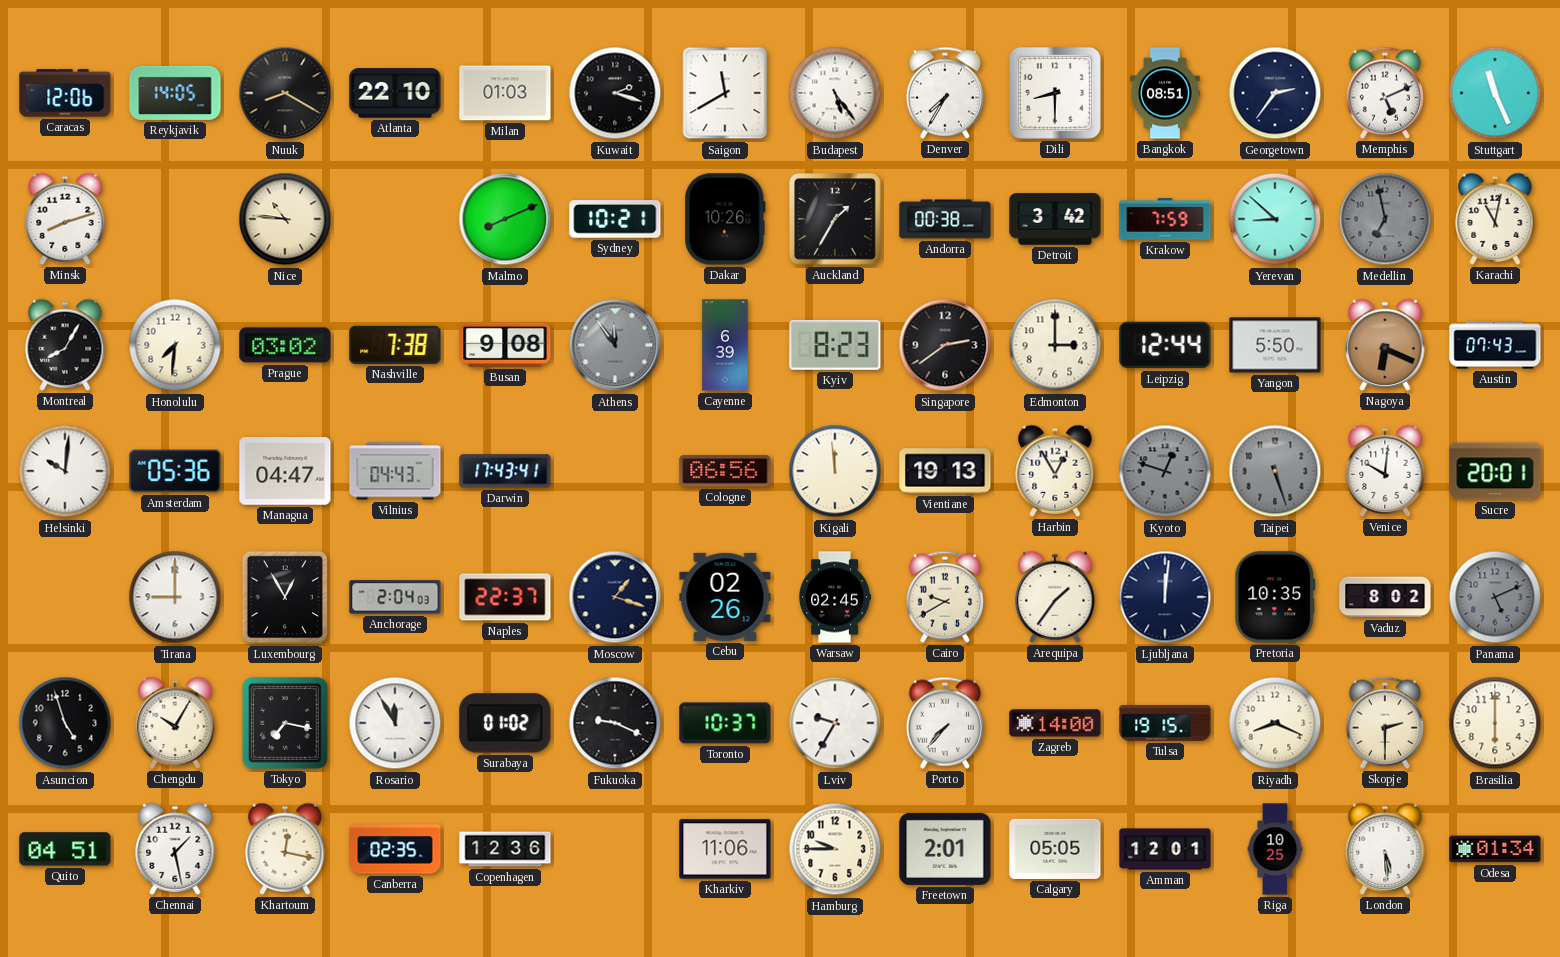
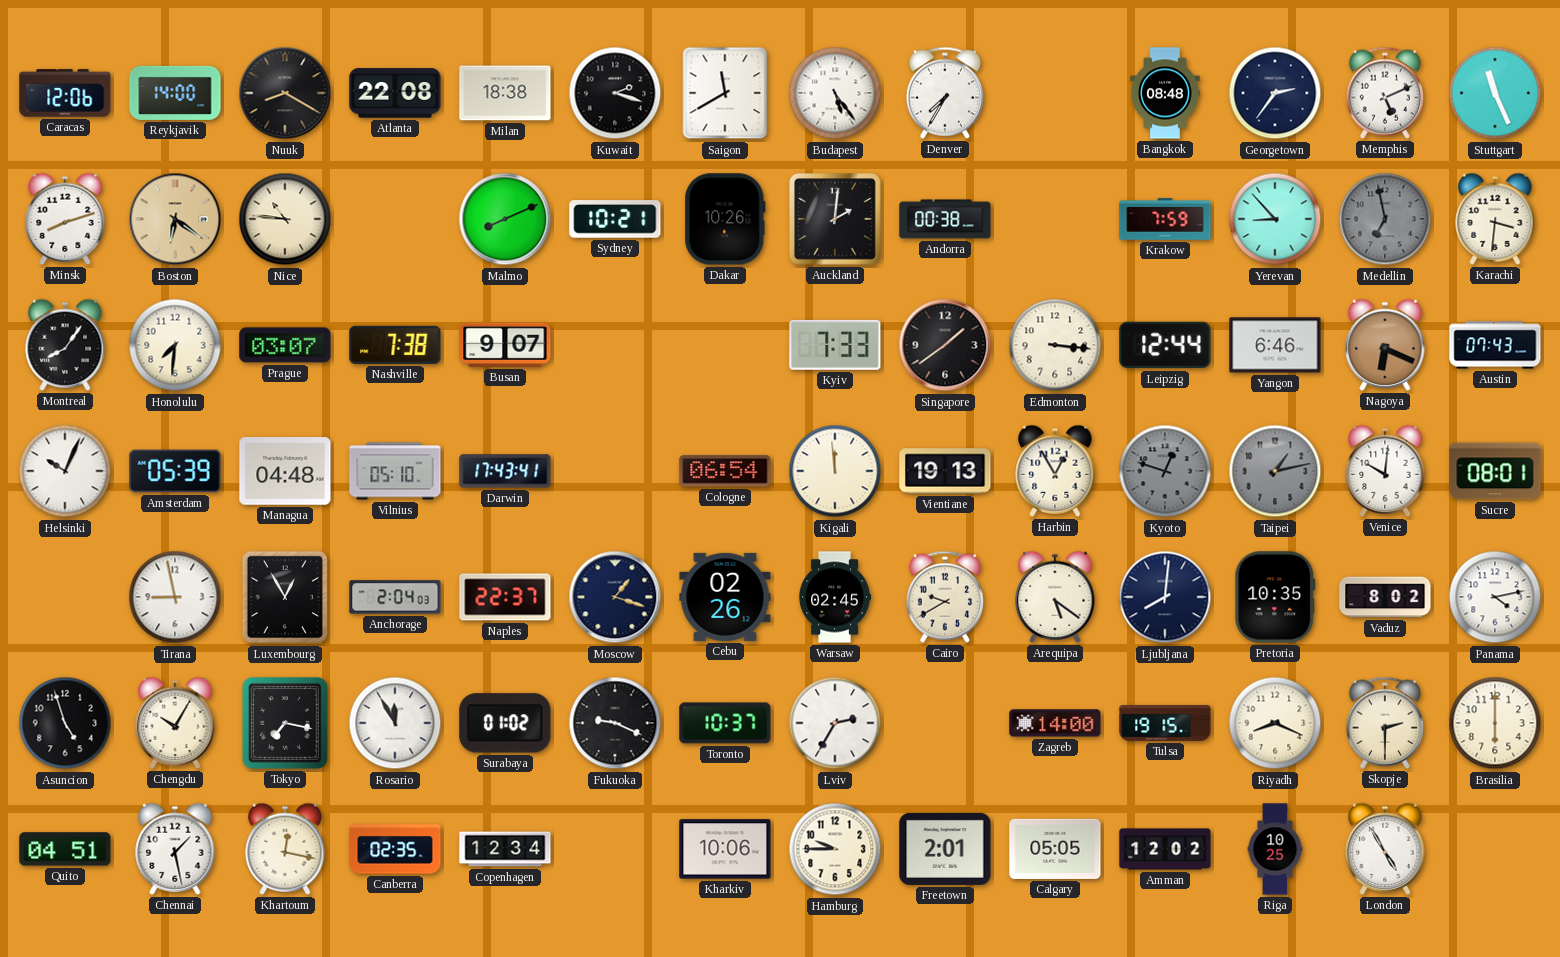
Reykjavik: 14:05 -> 14:00 (175, 93)
Atlanta: 22:10 -> 22:08 (395, 93)
Milan: 01:03 -> 18:38 (505, 93)
Dili: 8:30 -> none (1055, 93)
Bangkok: 08:51 -> 08:48 (1165, 93)
Boston: none -> 6:21 (175, 219)
Auckland: 1:35 -> 2:01 (835, 219)
Detroit: 3:42 -> none (1055, 219)
Yerevan: 8:52 -> 8:53 (1275, 219)
Karachi: 11:02 -> 3:31 (1495, 219)
Montreal: 8:05 -> 8:06 (65, 345)
Prague: 03:02 -> 03:07 (285, 345)
Busan: 9:08 -> 9:07 (505, 345)
Athens: 11:54 -> none (615, 345)
Cayenne: 6:39 -> none (725, 345)
Kyiv: 8:23 -> 7:33 (835, 345)
Singapore: 2:39 -> 1:39 (945, 345)
Edmonton: 3:00 -> 3:16 (1055, 345)
Yangon: 5:50 -> 6:46 (1275, 345)
Helsinki: 10:01 -> 10:04 (65, 471)
Amsterdam: 05:36 -> 05:39 (175, 471)
Managua: 04:47 -> 04:48 (285, 471)
Vilnius: 04:43 -> 05:10 (395, 471)
Cologne: 06:56 -> 06:54 (725, 471)
Taipei: 5:27 -> 1:13 (1275, 471)
Sucre: 20:01 -> 08:01 (1495, 471)
Tirana: 9:00 -> 8:58 (175, 597)
Arequipa: 1:36 -> 5:21 (1055, 597)
Ljubljana: 12:01 -> 8:01 (1165, 597)
Panama: 5:11 -> 4:13 (1495, 597)
Panama dial: grey -> white (1495, 597)
Lviv: 9:35 -> 2:35 (835, 723)
Porto: 7:37 -> none (945, 723)
Copenhagen: 12:36 -> 12:34 (505, 849)
Kharkiv: 11:06 -> 10:06 (725, 849)
Amman: 12:01 -> 12:02 (1165, 849)
London: 5:29 -> 4:55 (1385, 849)
Odesa: 01:34 -> none (1495, 849)
